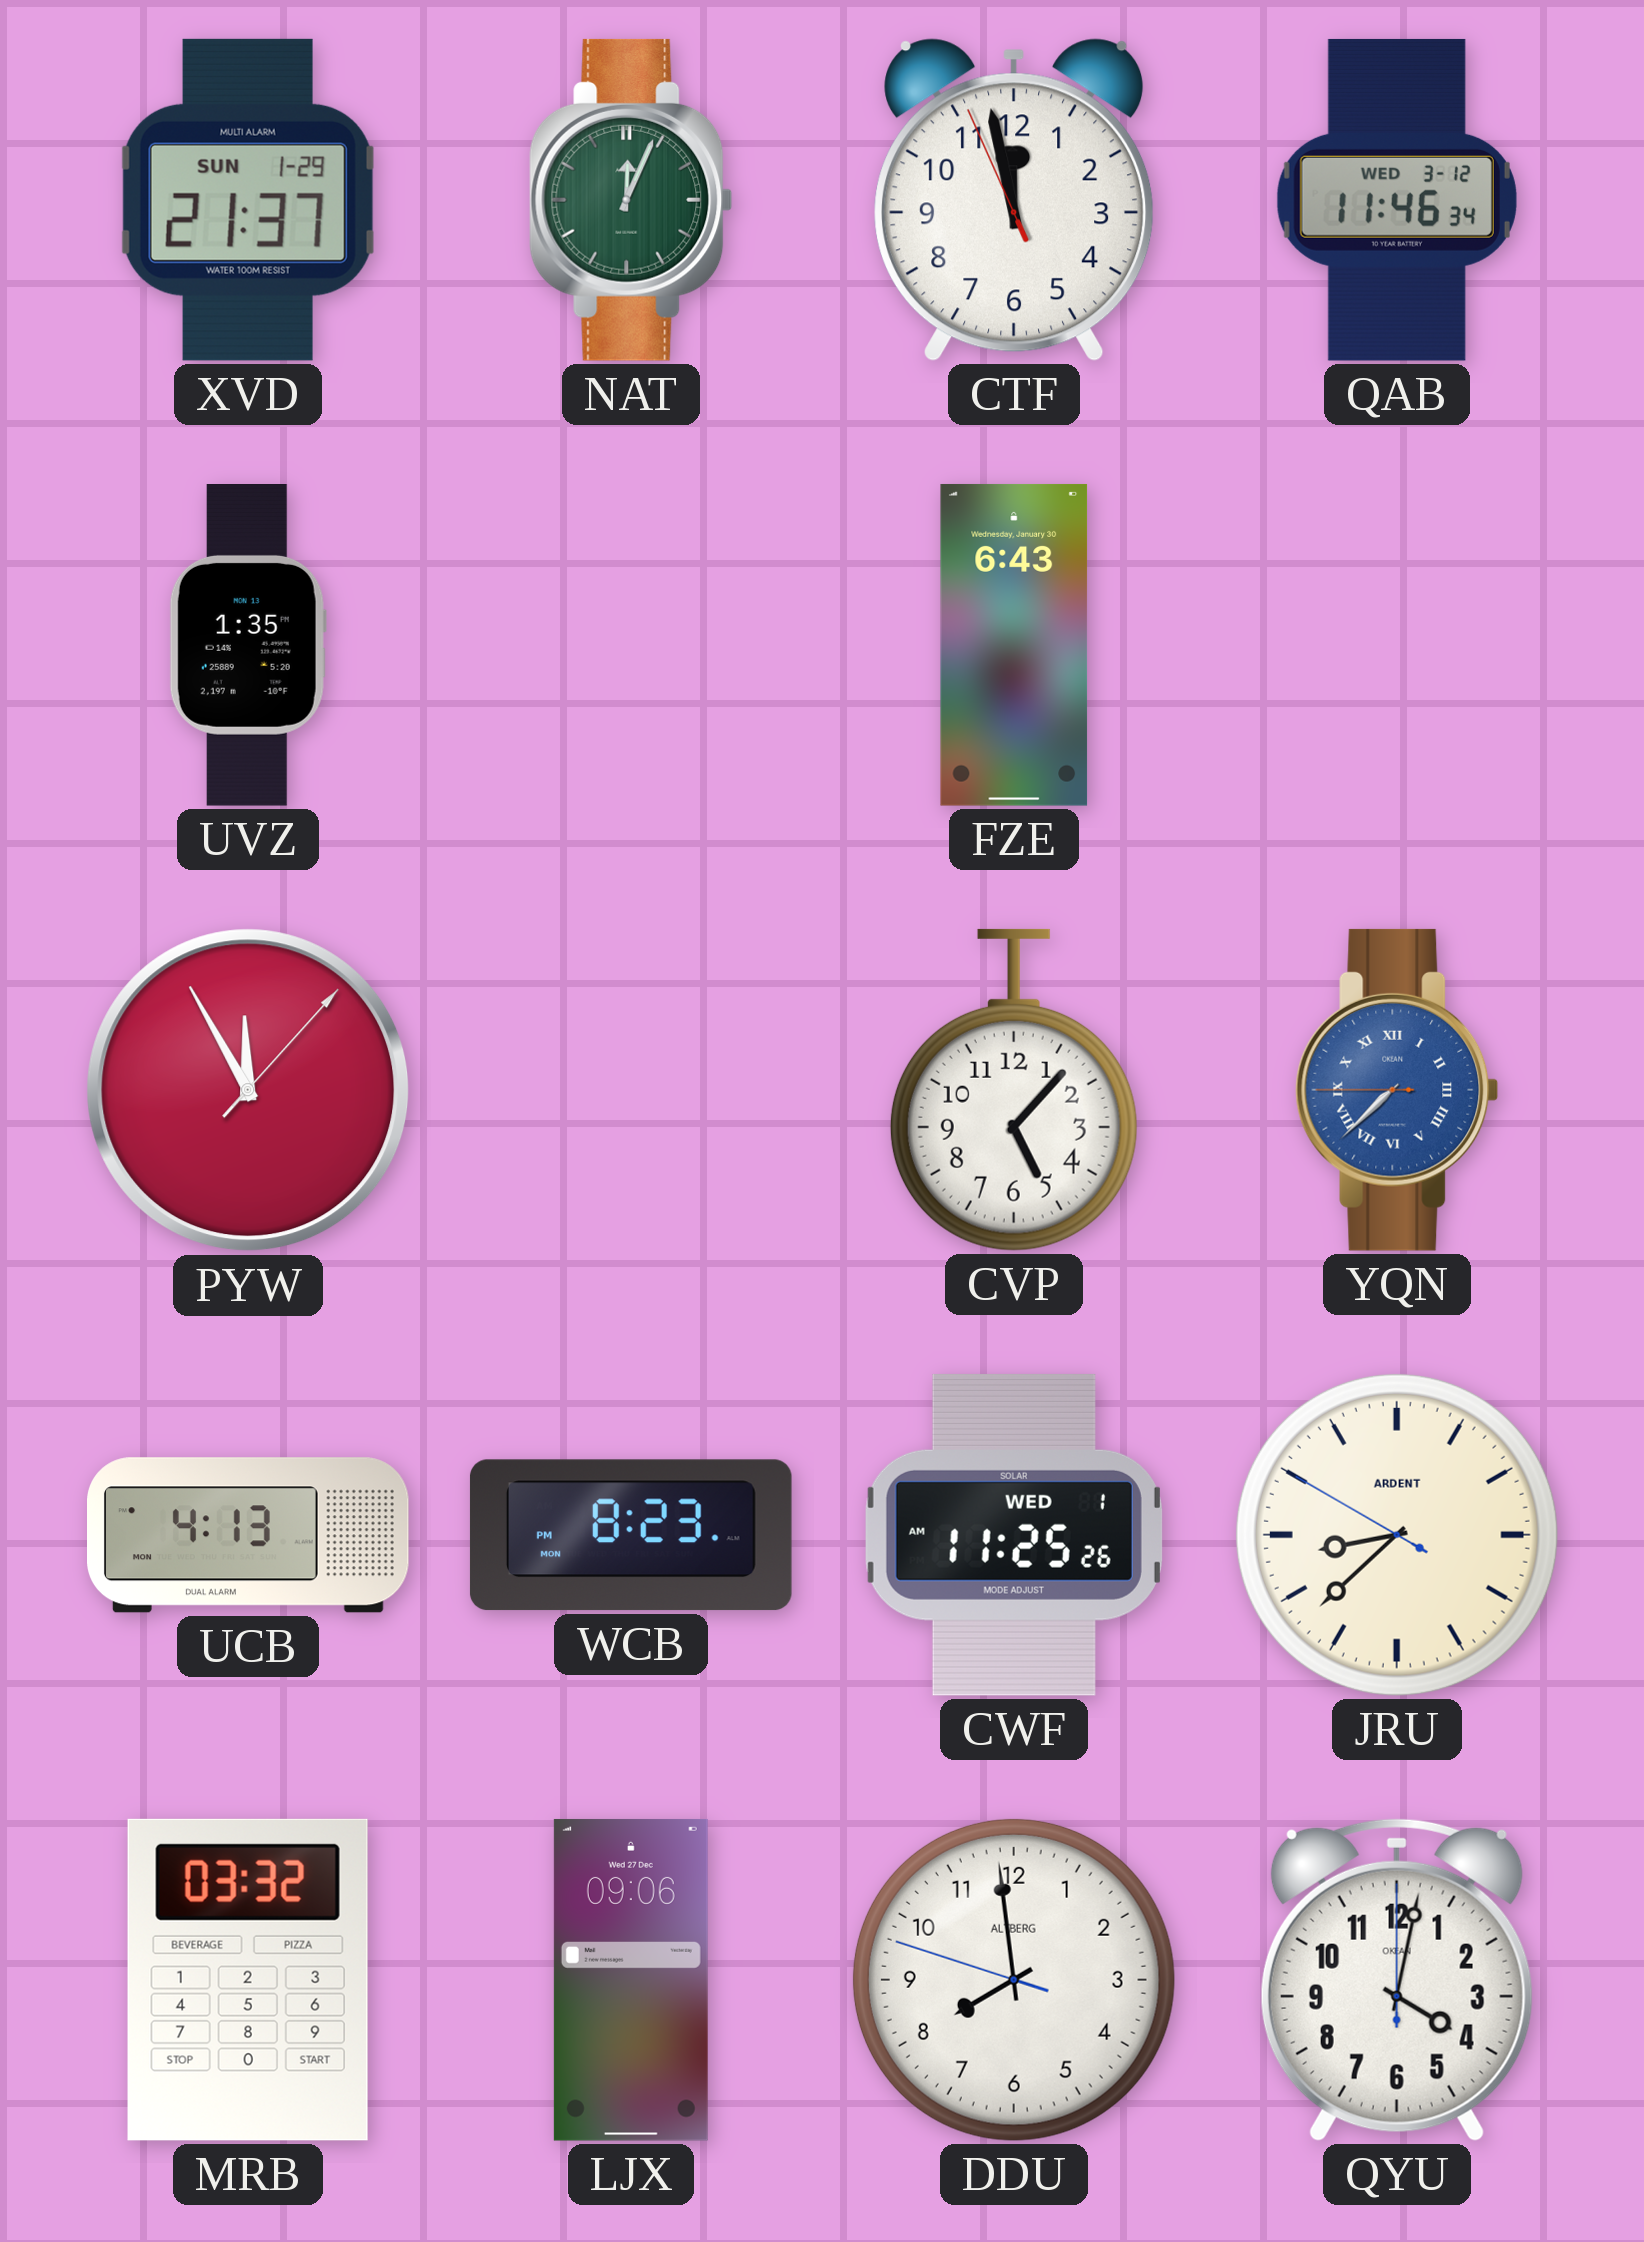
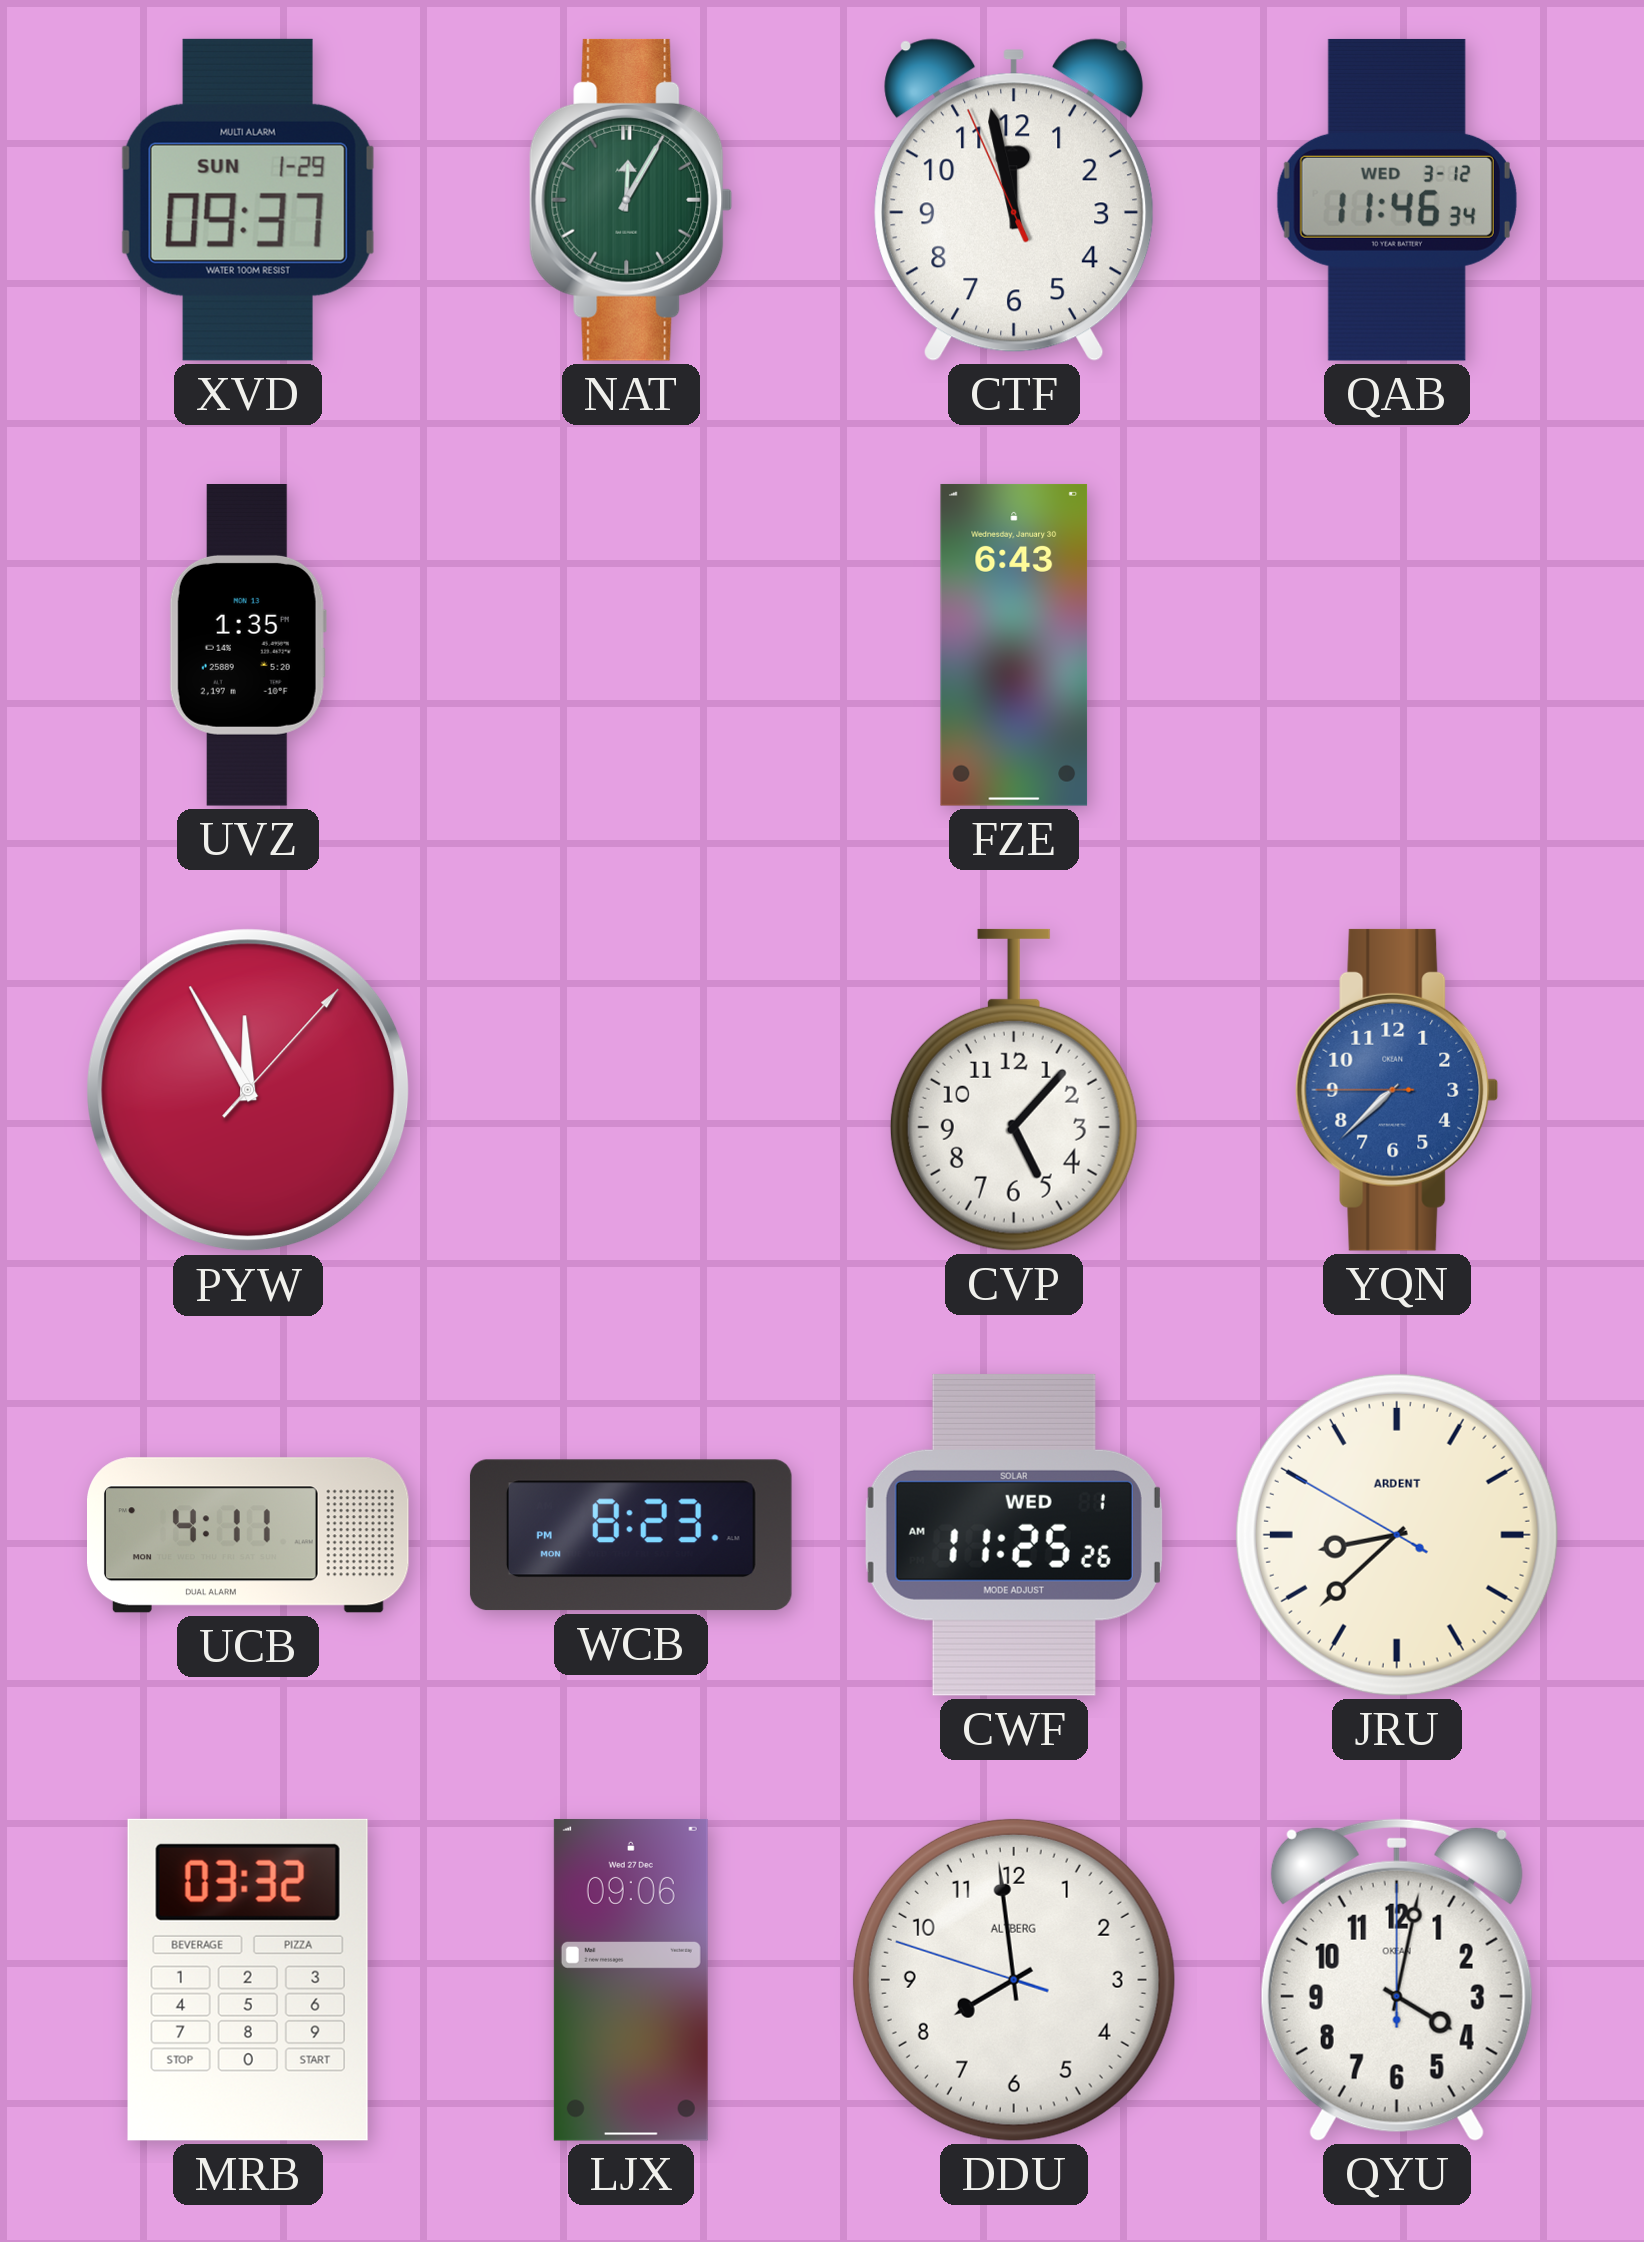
XVD: 21:37 -> 09:37 (248, 200)
NAT: 12:04 -> 12:05 (631, 200)
YQN numerals: Roman -> Arabic (1397, 1090)
UCB: 4:13 -> 4:11 (249, 1535)
